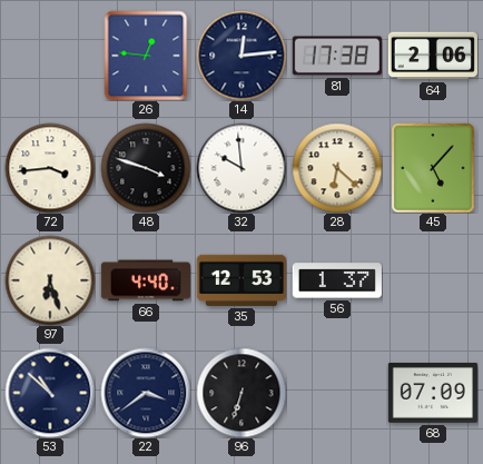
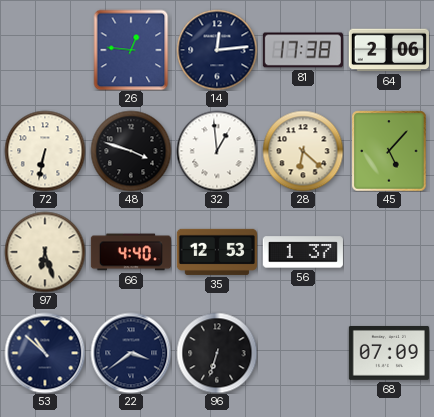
72: 3:44 -> 6:32 (45, 151)
32: 9:59 -> 12:59 (217, 151)
